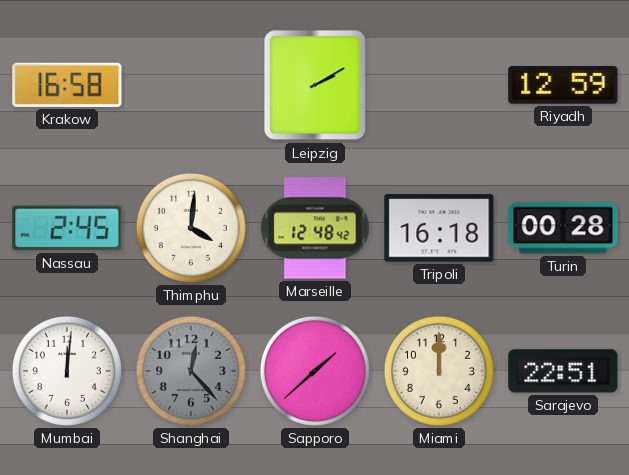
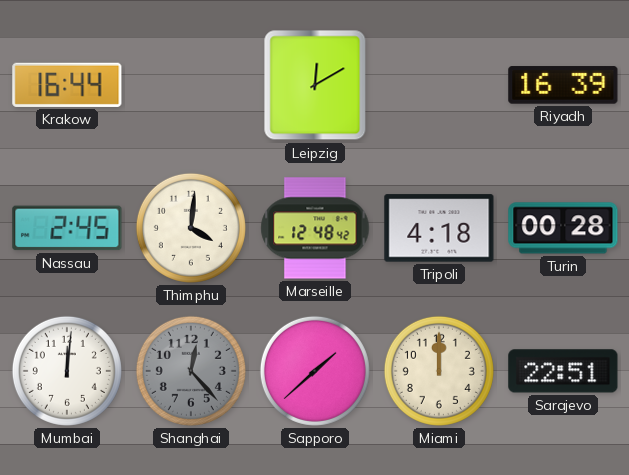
Krakow: 16:58 -> 16:44 (67, 85)
Leipzig: 2:10 -> 12:10 (315, 85)
Riyadh: 12:59 -> 16:39 (563, 85)
Tripoli: 16:18 -> 4:18 (439, 228)
